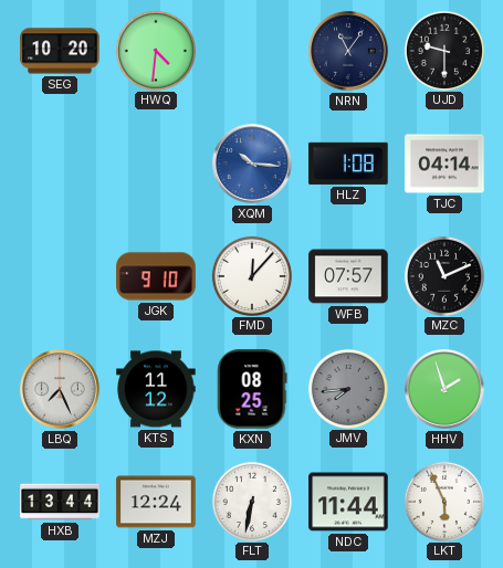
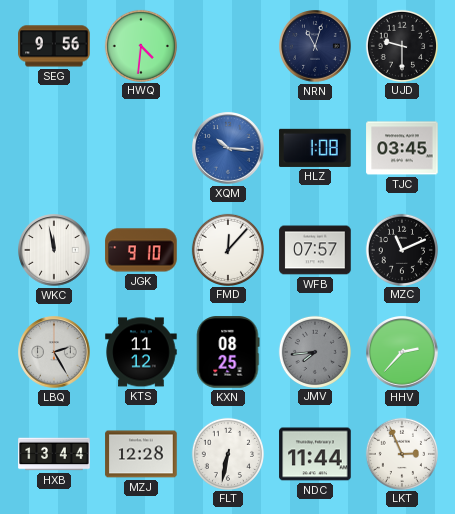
SEG: 10:20 -> 9:56 (54, 46)
NRN: 11:06 -> 11:03 (315, 46)
TJC: 04:14 -> 03:45 (402, 148)
WKC: none -> 11:58 (54, 250)
LBQ: 7:26 -> 2:25 (54, 352)
HHV: 1:57 -> 2:37 (402, 352)
MZJ: 12:24 -> 12:28 (141, 454)
LKT: 5:56 -> 2:56 (401, 453)
